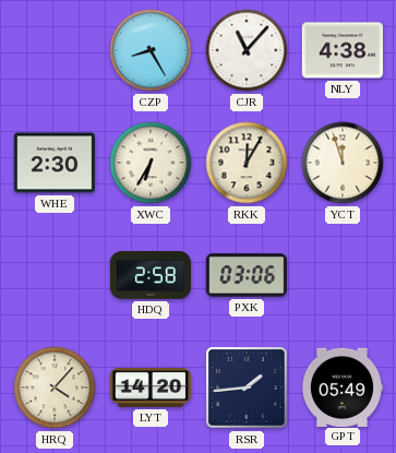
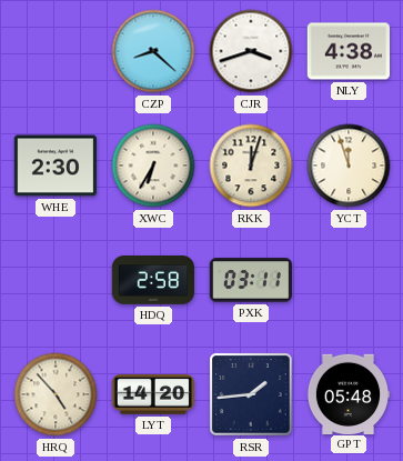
CZP: 8:25 -> 8:22 (153, 51)
CJR: 11:07 -> 3:42 (251, 51)
RKK: 12:05 -> 12:03 (251, 166)
PXK: 03:06 -> 03:11 (250, 280)
HRQ: 4:07 -> 4:53 (56, 394)
GPT: 05:49 -> 05:48 (347, 393)
